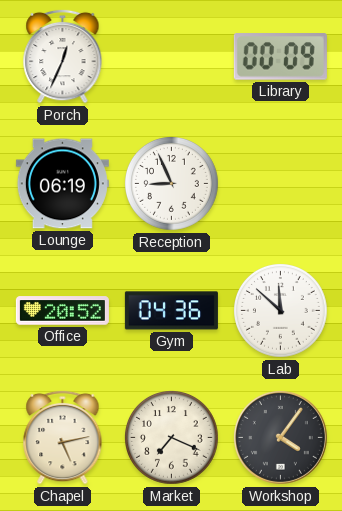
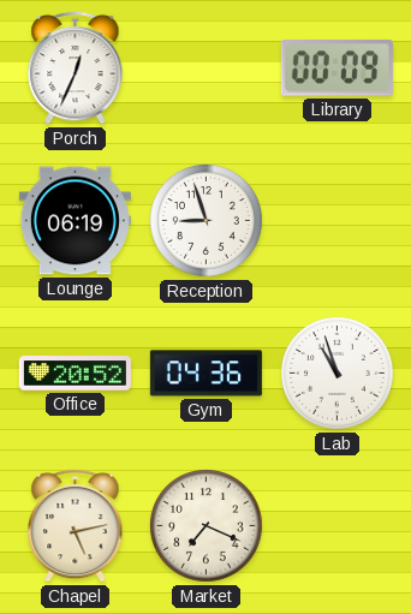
Reception: 8:56 -> 8:57 (207, 221)
Lab: 11:52 -> 10:57 (338, 374)
Workshop: 4:06 -> none (280, 437)
